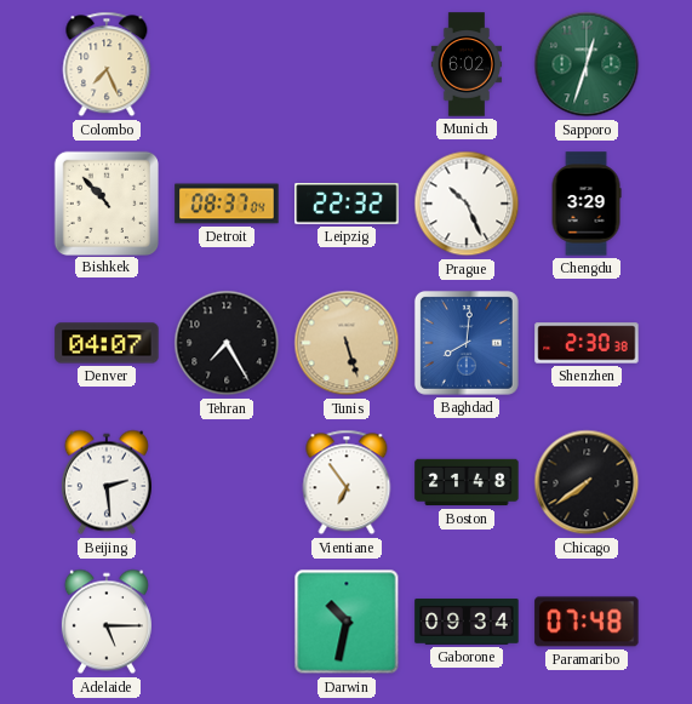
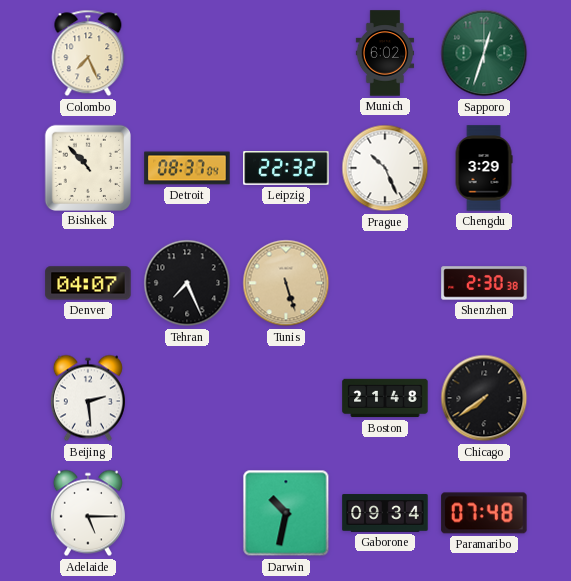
Tehran: 7:25 -> 7:26 (187, 283)
Baghdad: 8:01 -> none (467, 343)
Vientiane: 6:54 -> none (347, 482)
